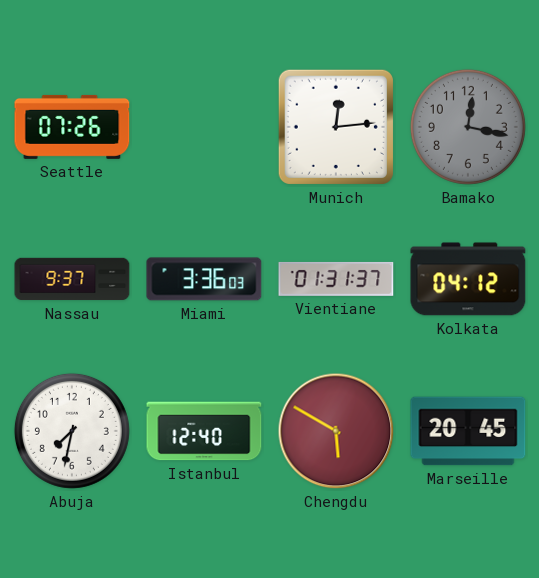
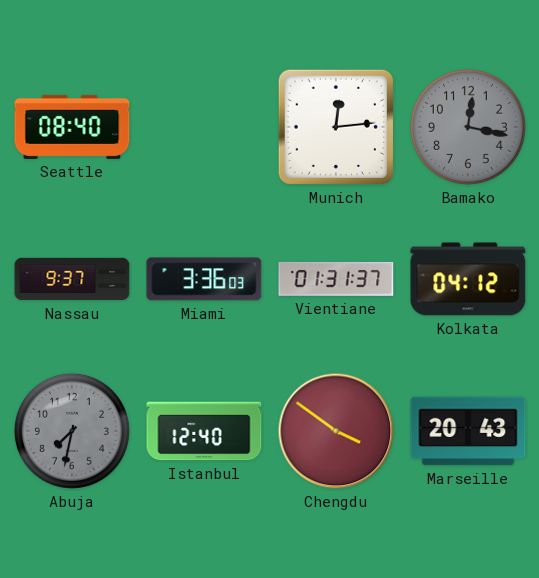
Seattle: 07:26 -> 08:40 (72, 127)
Abuja dial: white -> grey (72, 431)
Chengdu: 5:50 -> 3:51 (336, 431)
Marseille: 20:45 -> 20:43 (468, 431)
